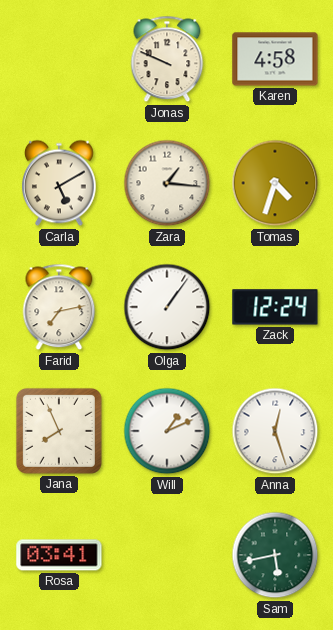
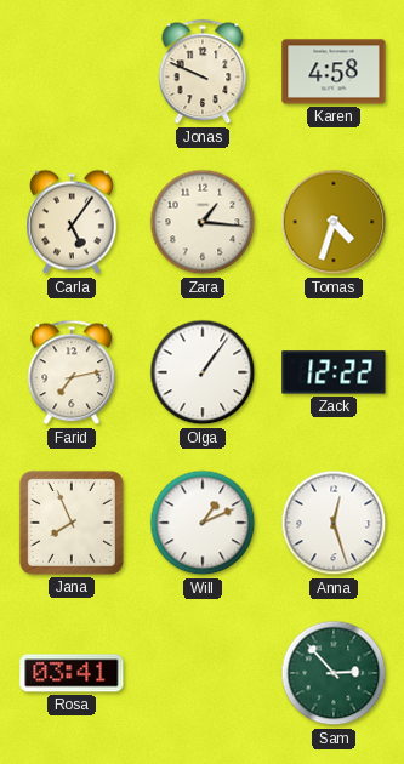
Carla: 5:10 -> 5:06 (73, 222)
Zack: 12:24 -> 12:22 (334, 372)
Sam: 5:43 -> 2:53 (334, 673)
